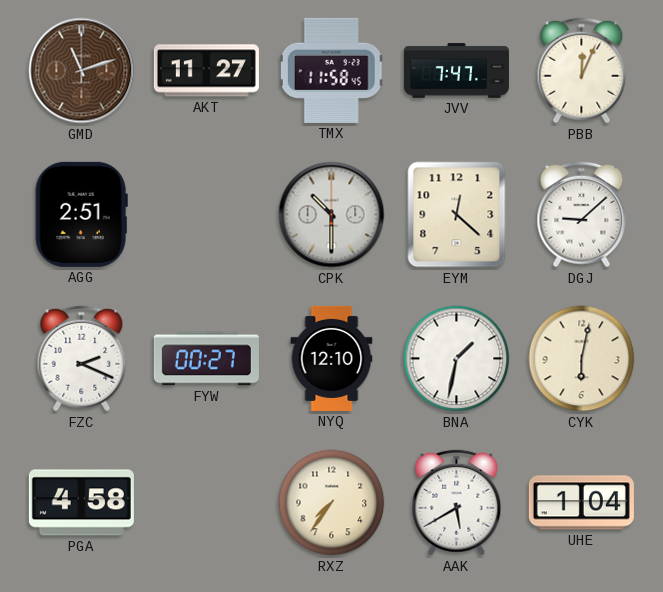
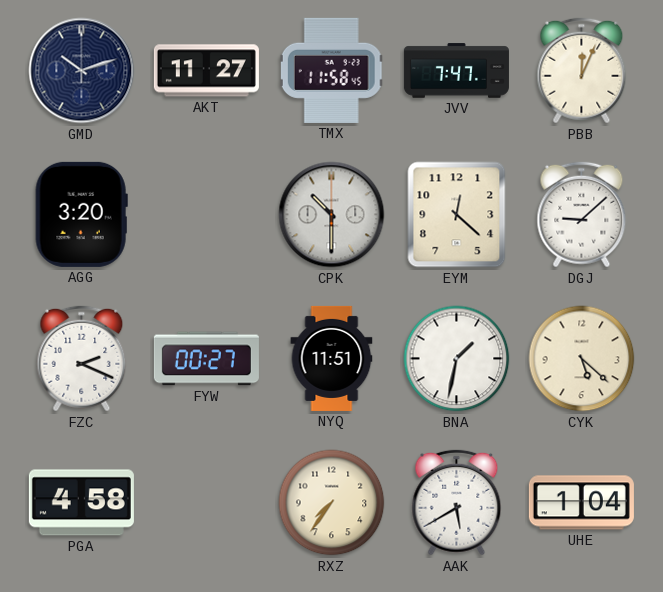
GMD: 11:12 -> 10:12 (82, 71)
GMD dial: brown -> navy (82, 71)
AGG: 2:51 -> 3:20 (81, 214)
NYQ: 12:10 -> 11:51 (332, 358)
CYK: 6:02 -> 5:22 (582, 359)
